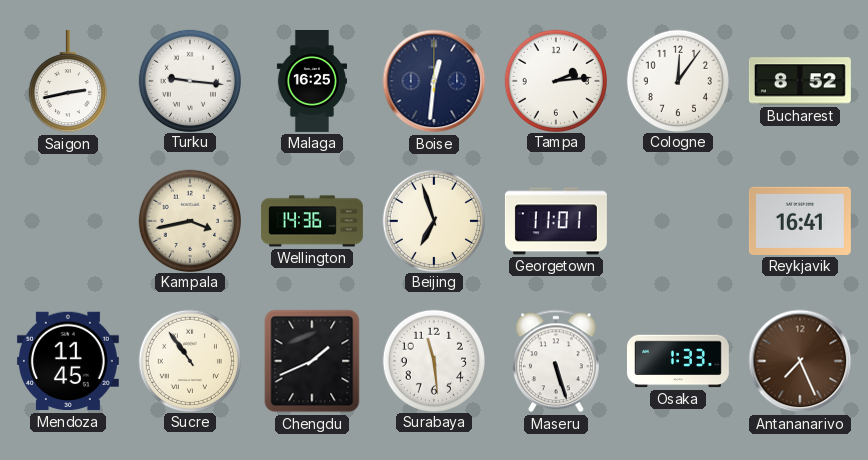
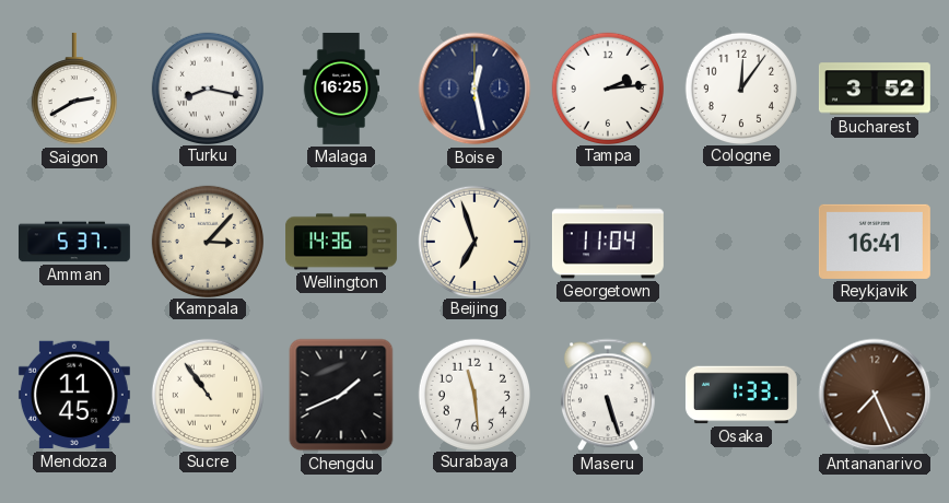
Saigon: 2:43 -> 2:40 (74, 89)
Turku: 9:16 -> 8:17 (207, 87)
Boise: 12:31 -> 12:28 (474, 89)
Bucharest: 8:52 -> 3:52 (875, 89)
Amman: none -> 5:37 (74, 242)
Kampala: 3:43 -> 3:07 (207, 241)
Georgetown: 11:01 -> 11:04 (608, 242)
